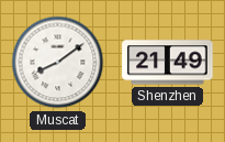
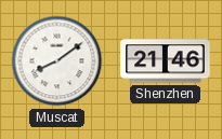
Shenzhen: 21:49 -> 21:46 (166, 61)
